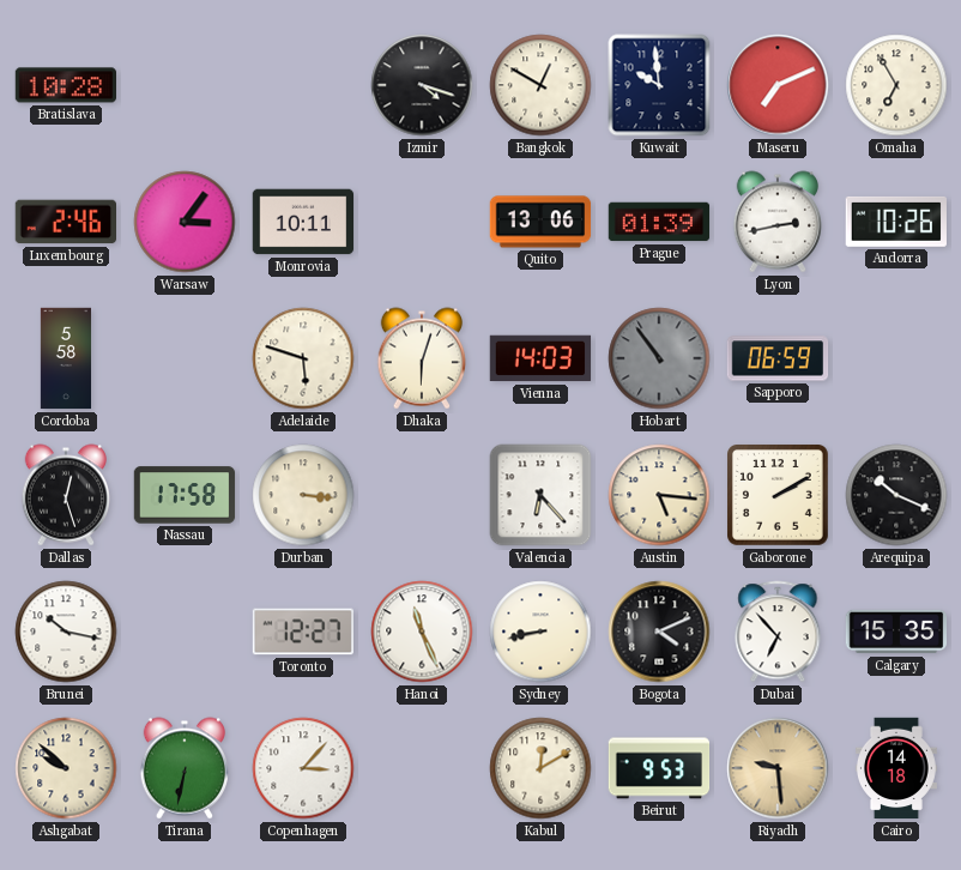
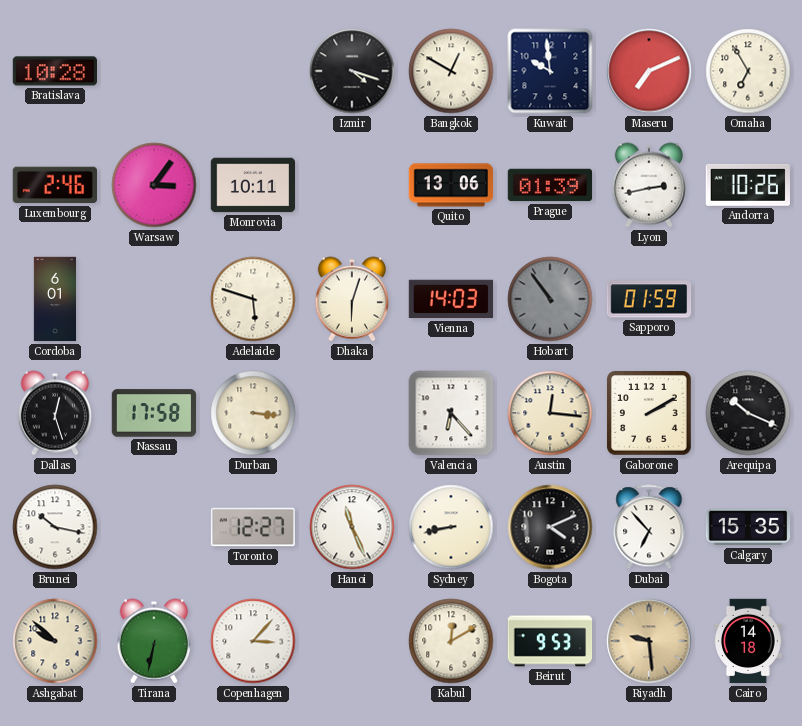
Cordoba: 5:58 -> 6:01 (54, 299)
Sapporo: 06:59 -> 01:59 (649, 299)
Austin: 5:16 -> 12:16 (550, 413)
